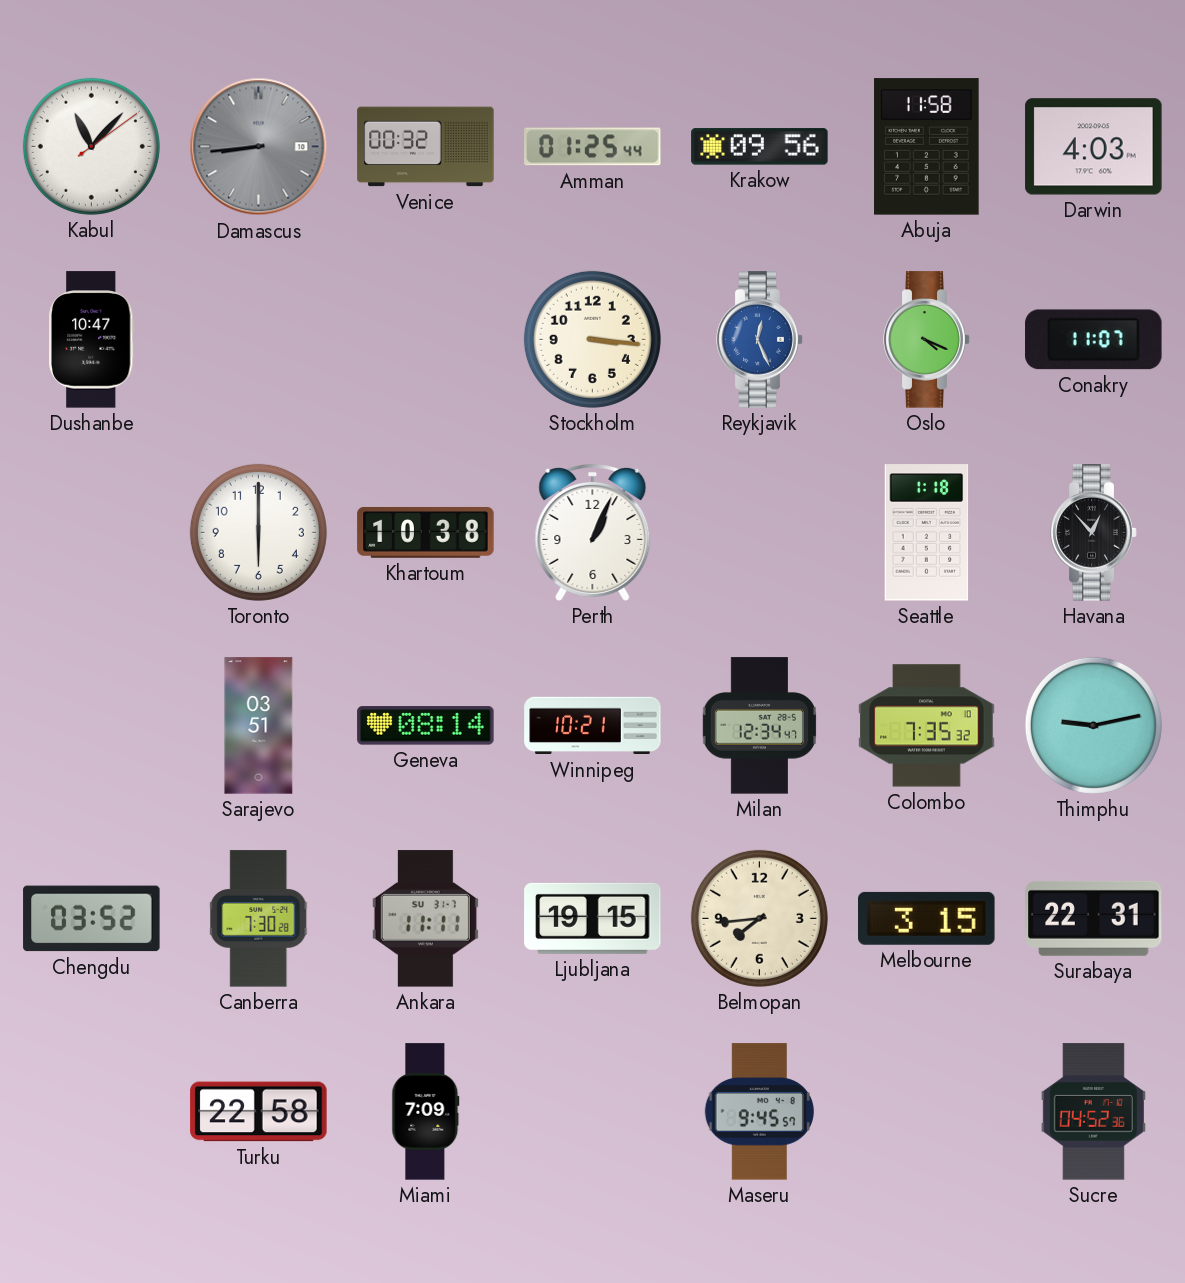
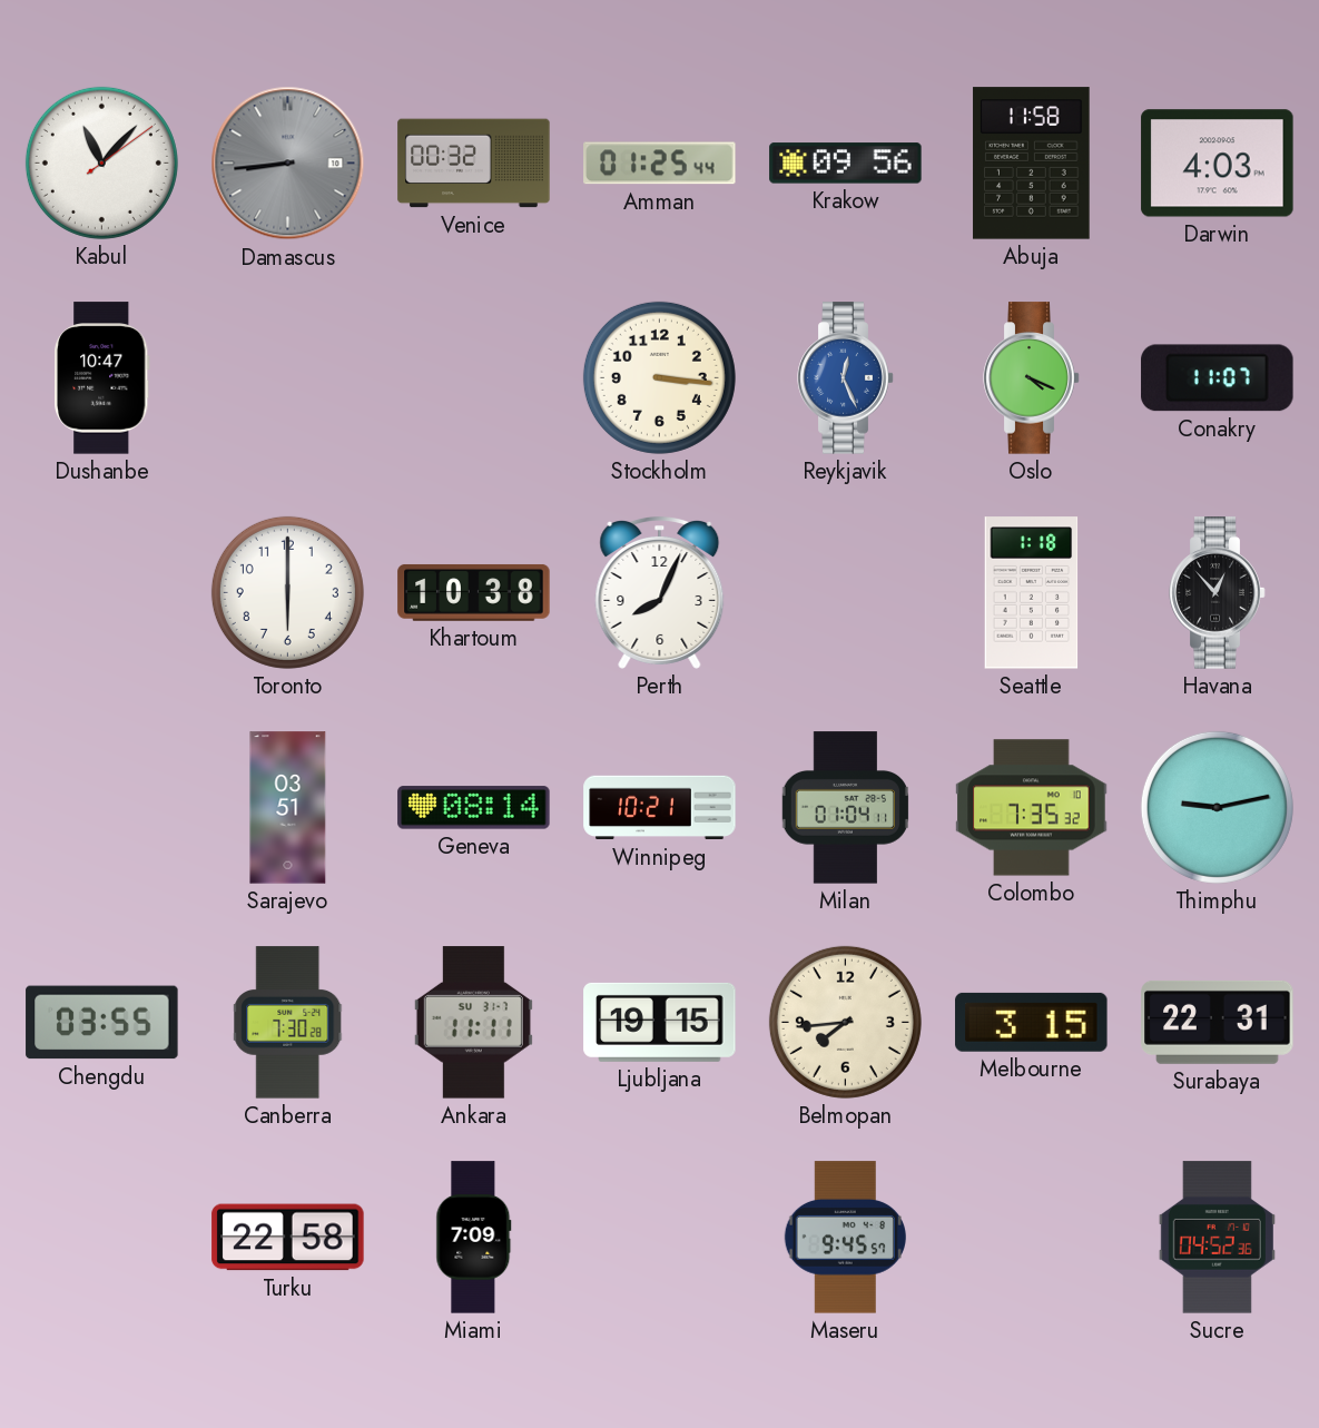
Perth: 1:04 -> 8:04 (660, 592)
Milan: 12:34 -> 01:04 (845, 808)
Chengdu: 03:52 -> 03:55 (102, 1023)
